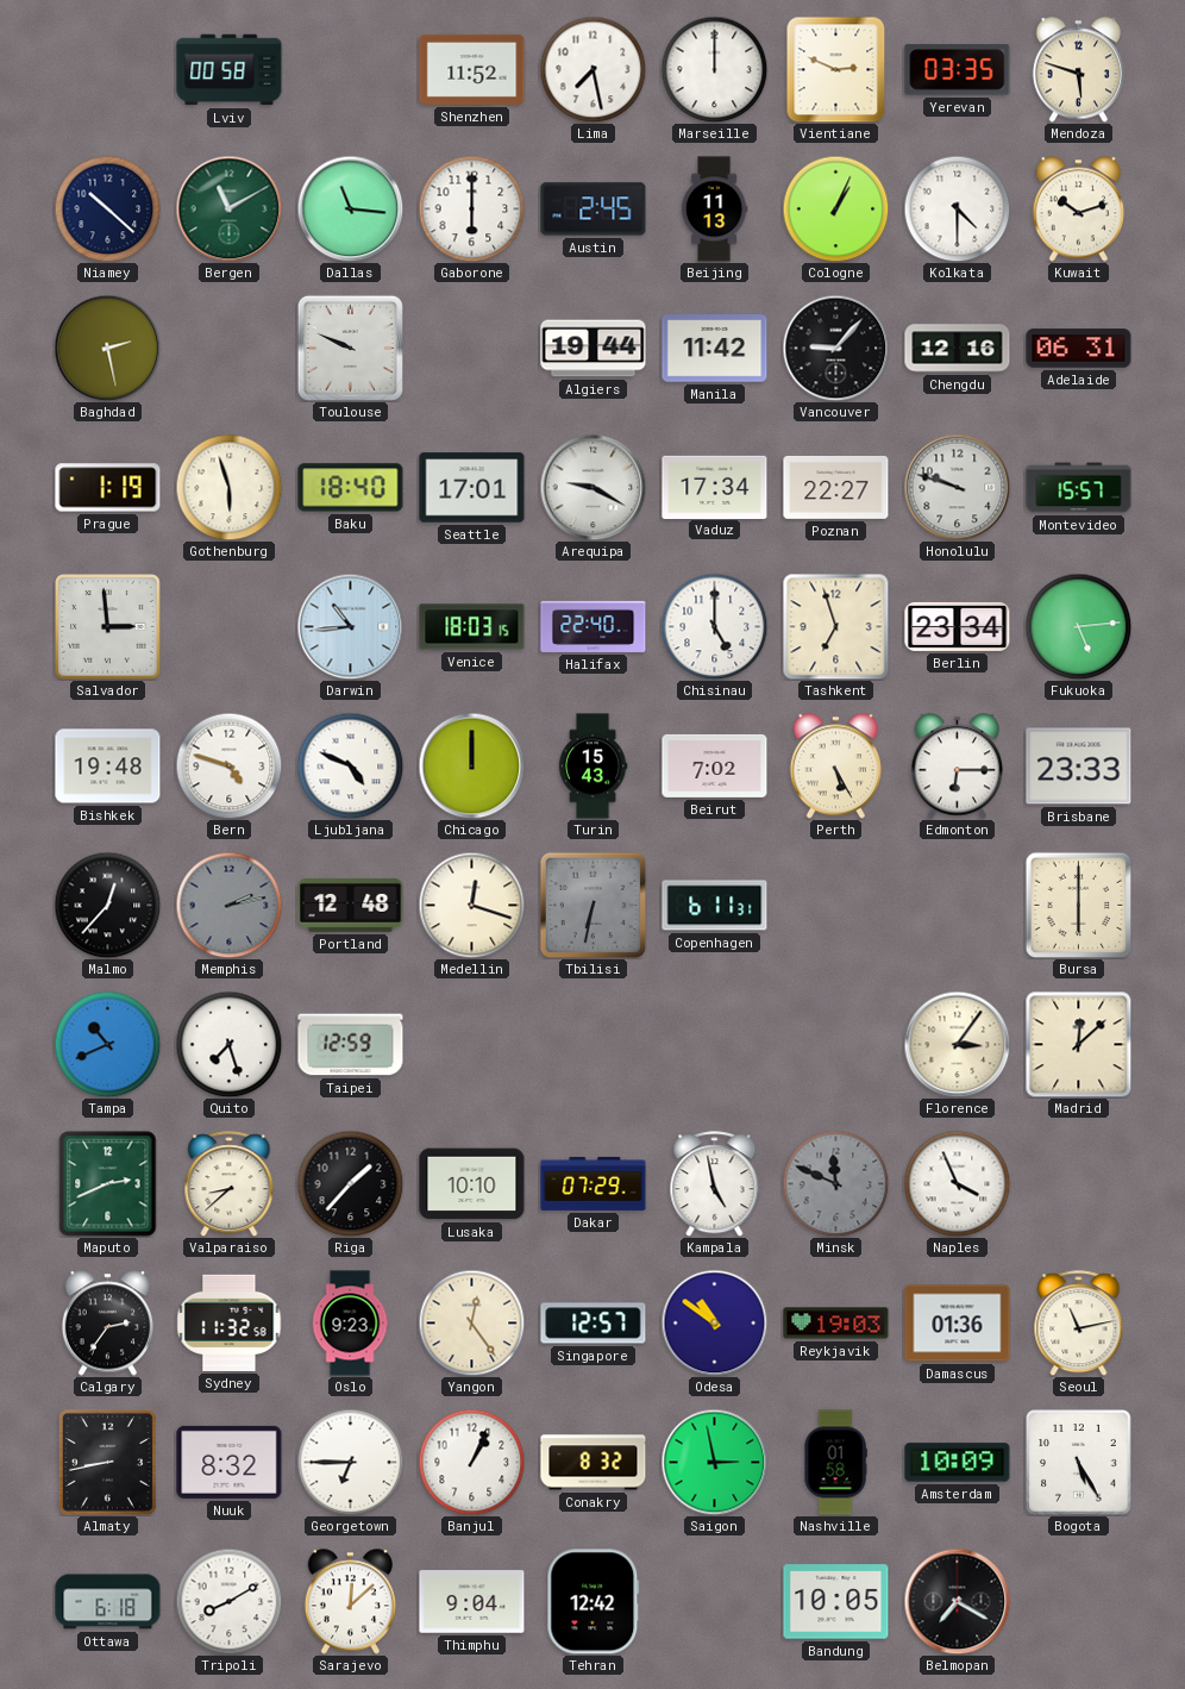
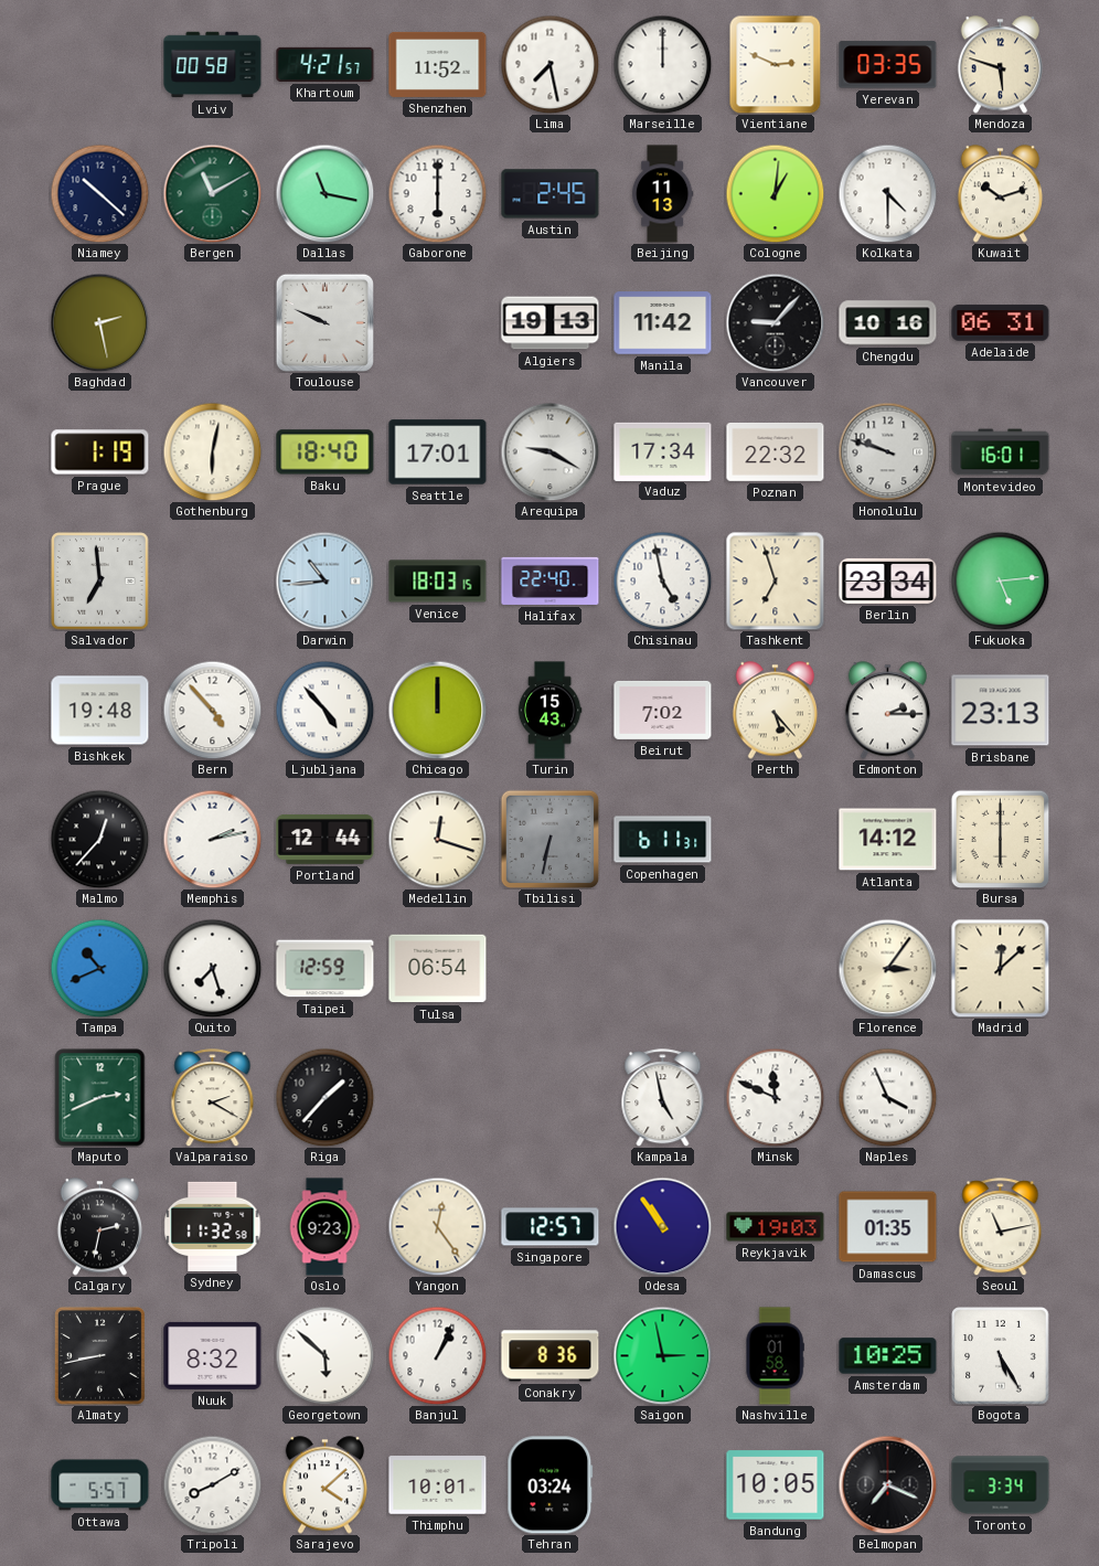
Khartoum: none -> 4:21 (326, 64)
Dallas: 11:16 -> 11:17 (324, 193)
Cologne: 1:04 -> 1:01 (775, 193)
Algiers: 19:44 -> 19:13 (551, 323)
Chengdu: 12:16 -> 10:16 (888, 323)
Gothenburg: 5:57 -> 6:02 (212, 451)
Poznan: 22:27 -> 22:32 (776, 451)
Montevideo: 15:57 -> 16:01 (1001, 452)
Salvador: 2:59 -> 6:59 (100, 582)
Chisinau: 5:00 -> 4:58 (662, 580)
Bern: 4:48 -> 4:53 (212, 710)
Ljubljana: 4:49 -> 4:53 (324, 710)
Perth: 5:25 -> 5:23 (775, 711)
Edmonton: 6:15 -> 2:15 (887, 711)
Brisbane: 23:33 -> 23:13 (1001, 711)
Memphis dial: grey -> white (212, 839)
Portland: 12:48 -> 12:44 (326, 840)
Atlanta: none -> 14:12 (888, 840)
Tulsa: none -> 06:54 (438, 969)
Valparaiso: 8:38 -> 2:20 (213, 1098)
Lusaka: 10:10 -> none (472, 1184)
Dakar: 07:29 -> none (594, 1183)
Minsk dial: grey -> white (775, 1097)
Calgary: 2:36 -> 2:32 (99, 1227)
Odesa: 10:51 -> 10:54 (662, 1226)
Damascus: 01:36 -> 01:35 (888, 1227)
Georgetown: 6:45 -> 5:52 (324, 1355)
Conakry: 8:32 -> 8:36 (551, 1356)
Amsterdam: 10:09 -> 10:25 (888, 1356)
Ottawa: 6:18 -> 5:57 (100, 1485)
Sarajevo: 12:08 -> 4:08 (324, 1485)
Thimphu: 9:04 -> 10:01 (438, 1485)
Tehran: 12:42 -> 03:24 (551, 1485)
Belmopan: 7:20 -> 7:19 (887, 1484)
Toronto: none -> 3:34 (1001, 1485)
